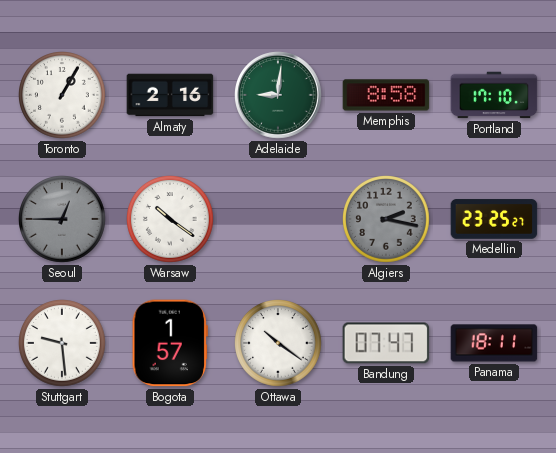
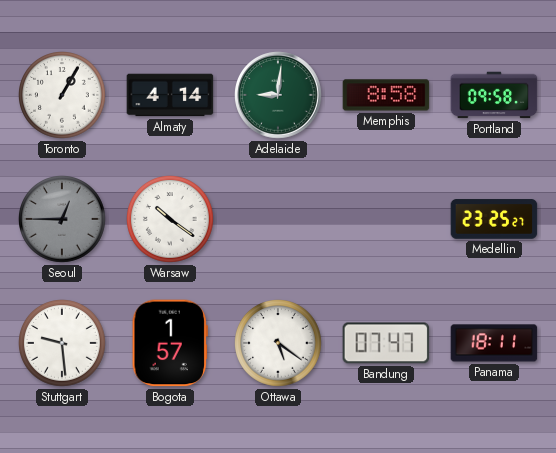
Almaty: 2:16 -> 4:14 (170, 95)
Portland: 17:10 -> 09:58 (494, 95)
Algiers: 2:17 -> none (387, 220)
Ottawa: 10:21 -> 5:21 (279, 344)
